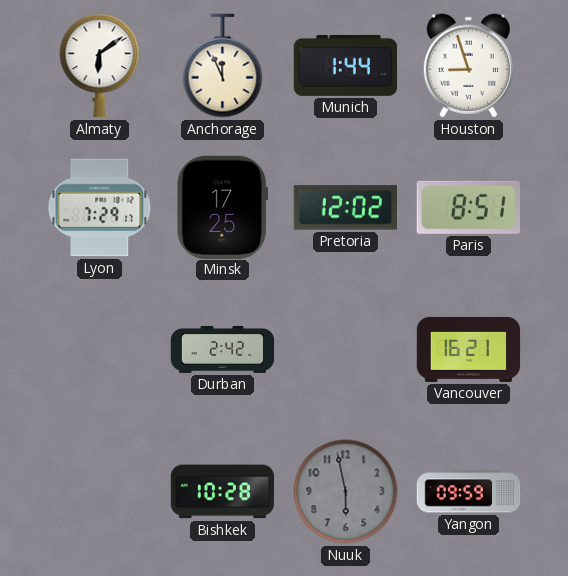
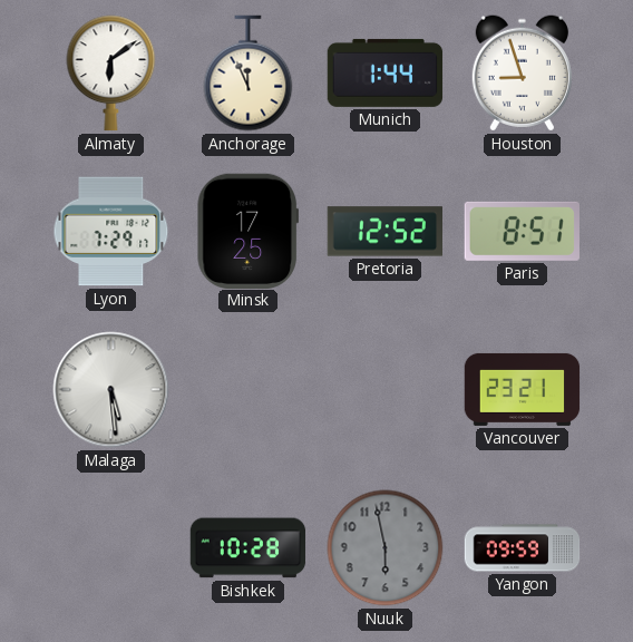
Pretoria: 12:02 -> 12:52 (384, 232)
Malaga: none -> 5:29 (111, 390)
Durban: 2:42 -> none (223, 349)
Vancouver: 16:21 -> 23:21 (523, 389)
